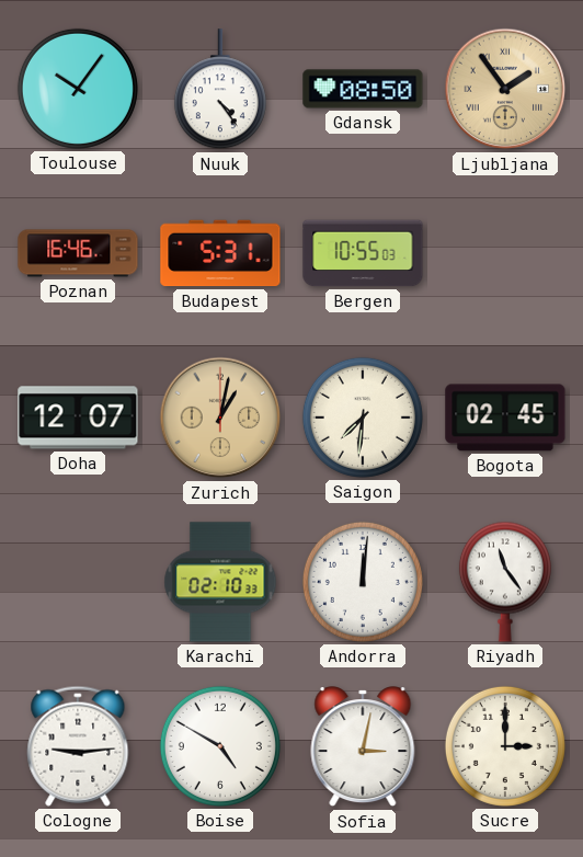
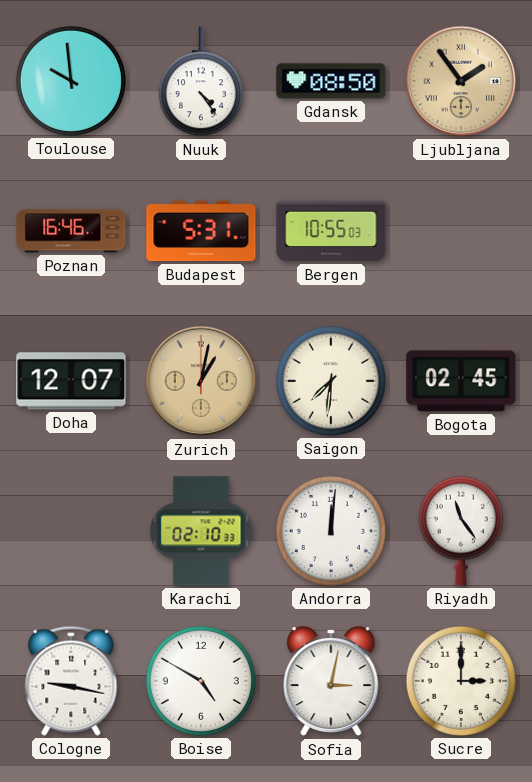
Toulouse: 10:06 -> 9:59 (71, 81)
Cologne: 9:14 -> 9:17 (71, 681)
